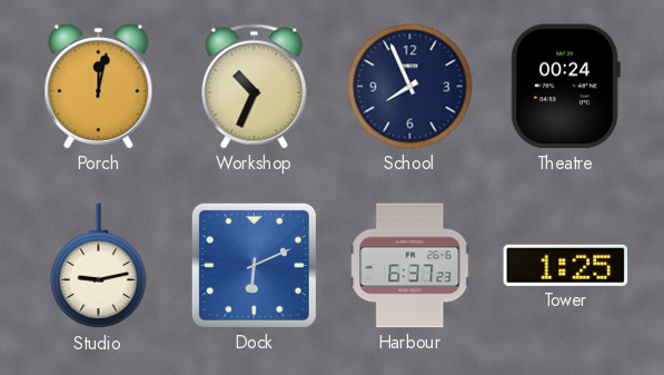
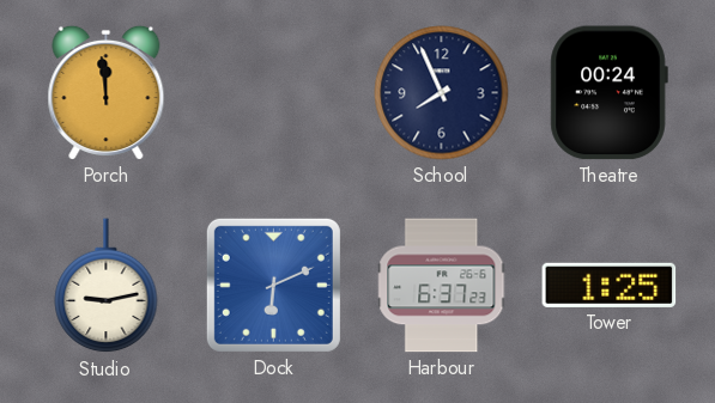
Porch: 12:02 -> 11:59 (107, 92)
Workshop: 10:34 -> none (255, 87)
